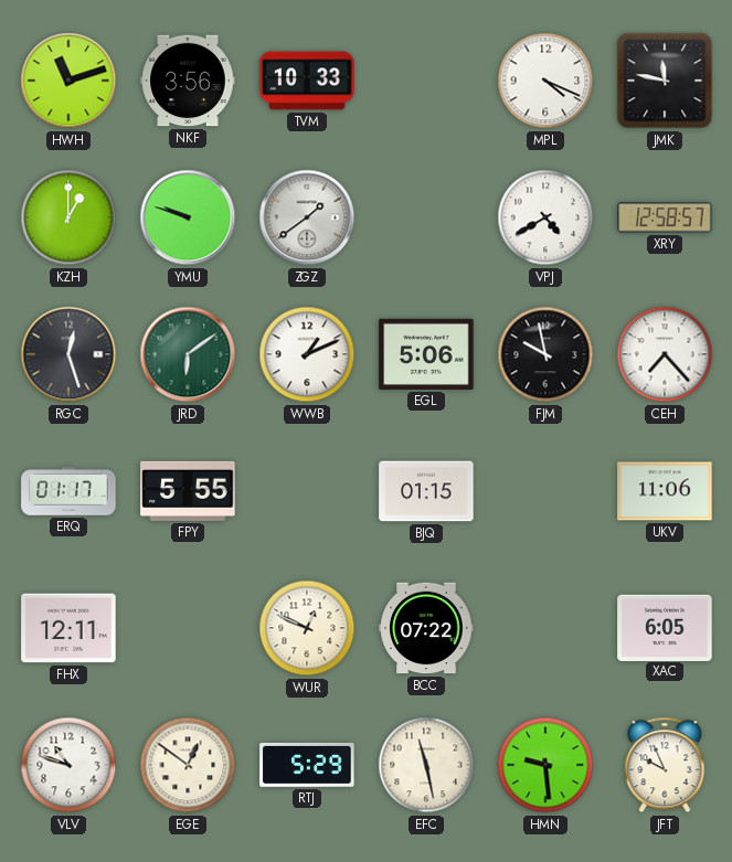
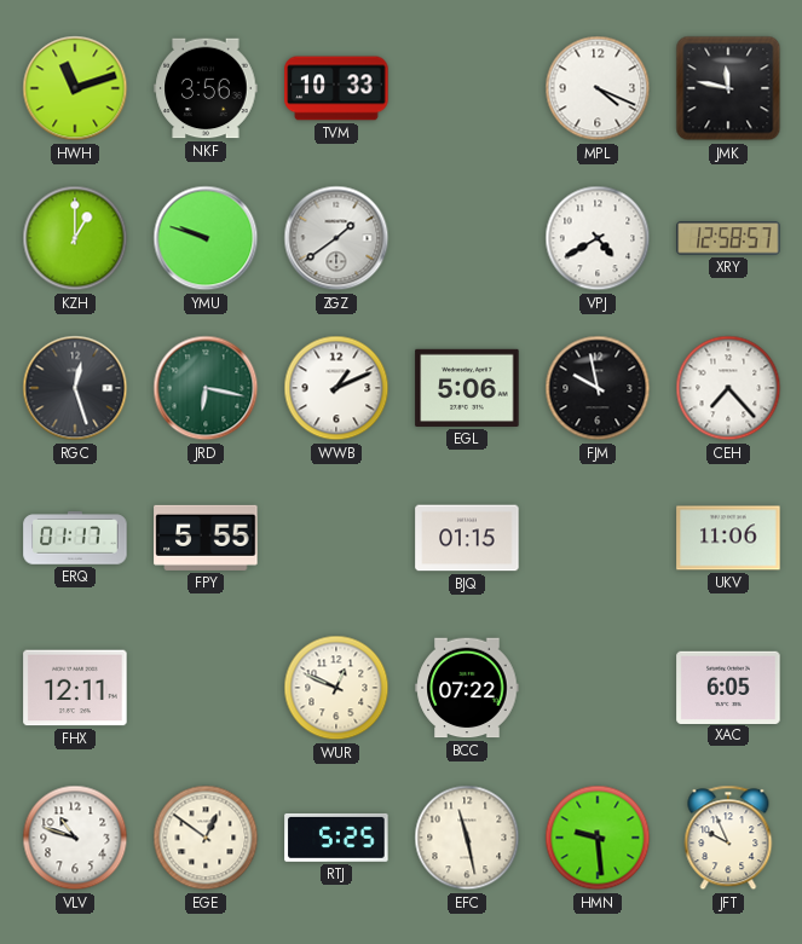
JRD: 6:09 -> 6:17 (206, 388)
RTJ: 5:29 -> 5:25 (336, 838)
